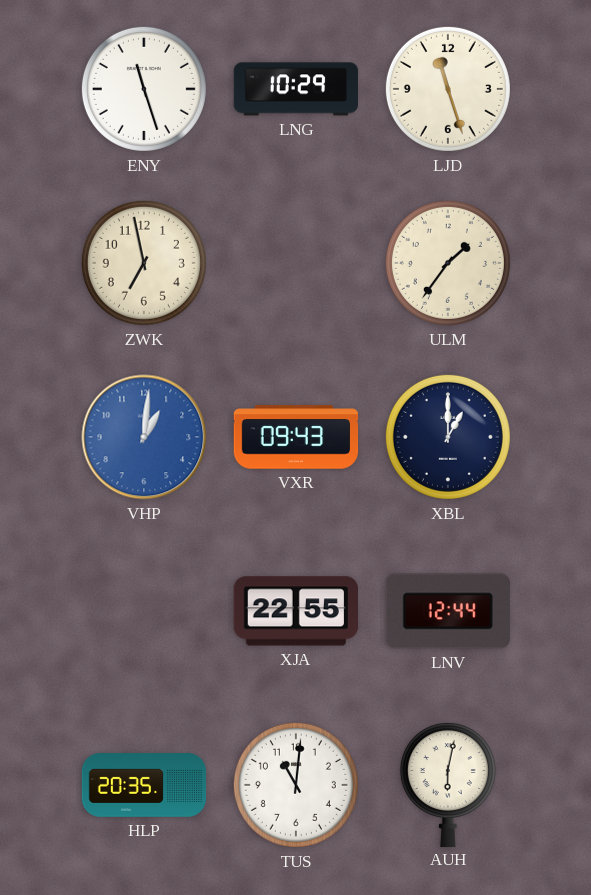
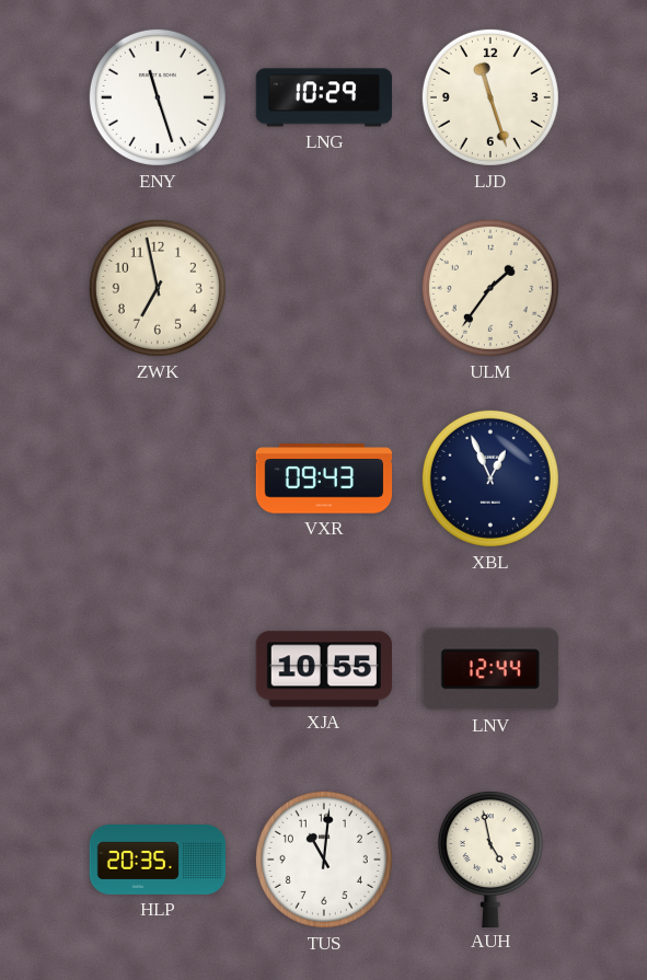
VHP: 1:01 -> none (144, 437)
XBL: 1:00 -> 12:56 (490, 479)
XJA: 22:55 -> 10:55 (323, 669)
AUH: 6:02 -> 4:58 (490, 860)
